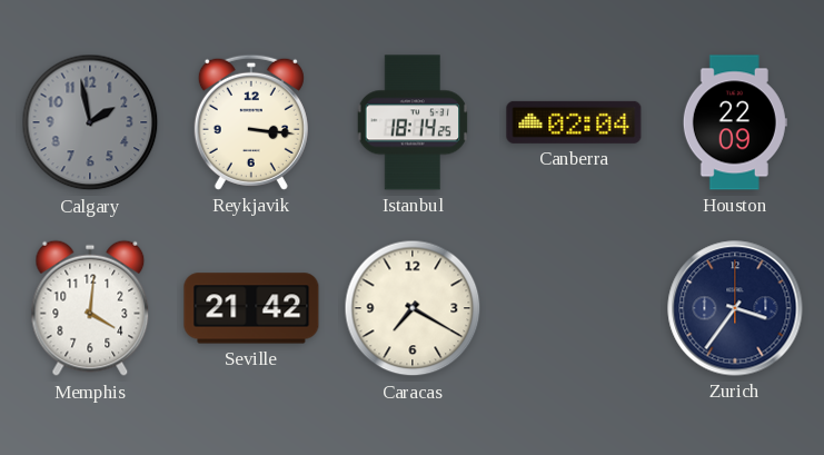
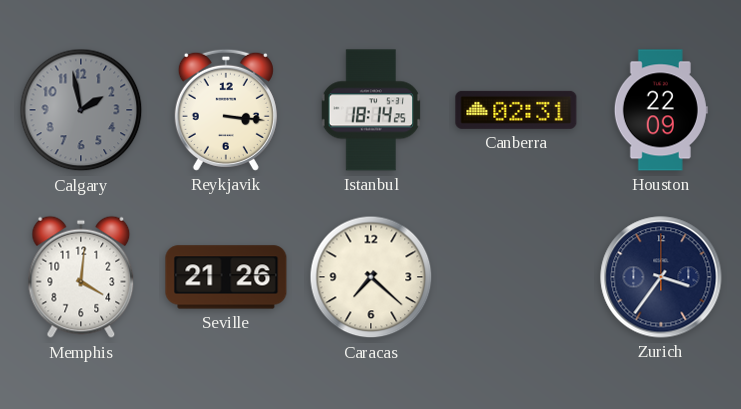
Canberra: 02:04 -> 02:31 (516, 110)
Seville: 21:42 -> 21:26 (226, 277)
Caracas: 7:20 -> 7:22 (371, 277)
